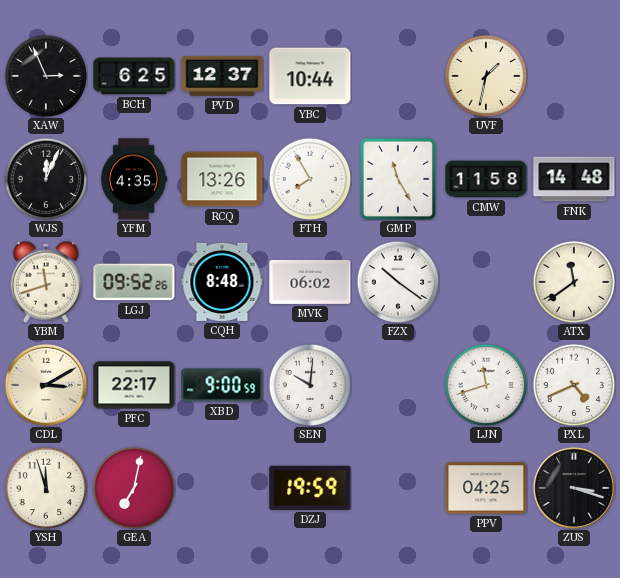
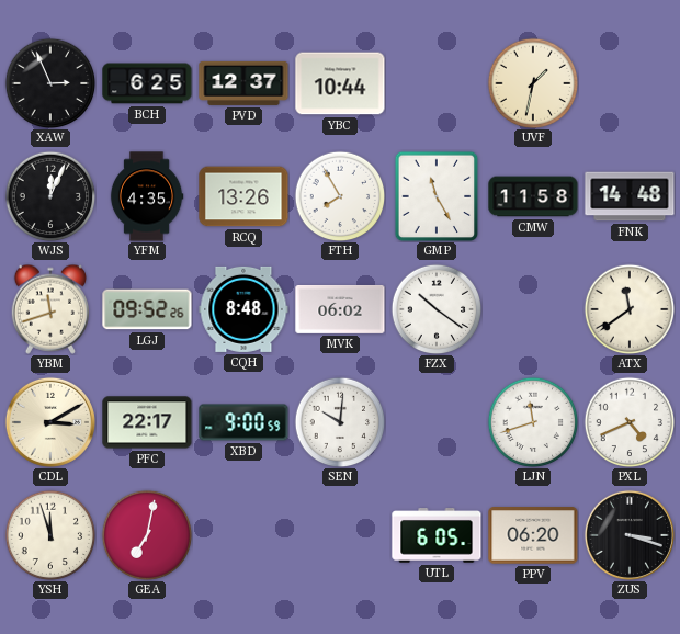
DZJ: 19:59 -> none (310, 488)
UTL: none -> 6:05 (437, 536)
PPV: 04:25 -> 06:20 (533, 535)
